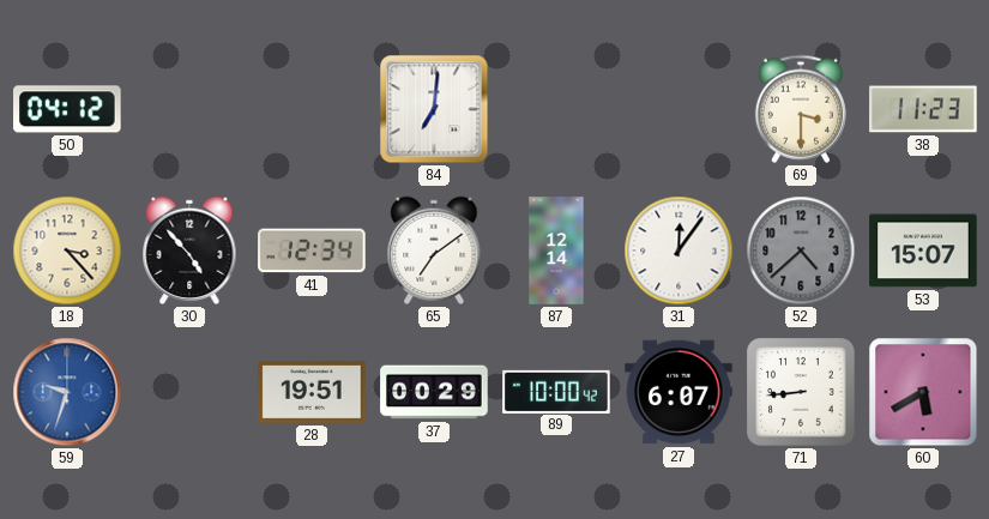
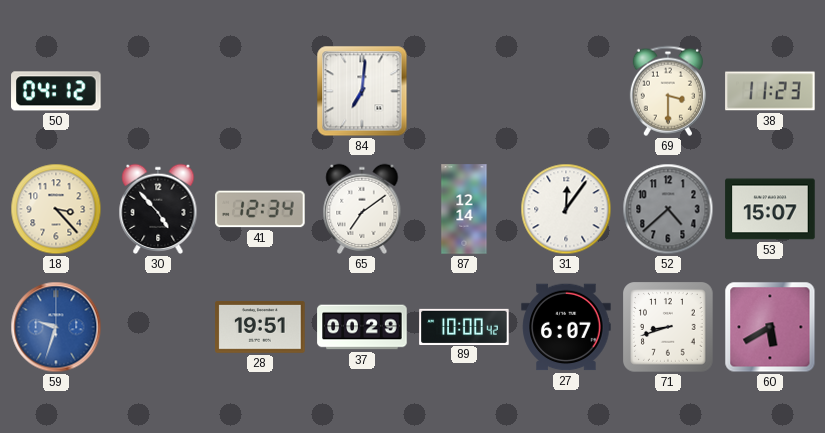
71: 8:44 -> 8:42 (669, 328)
